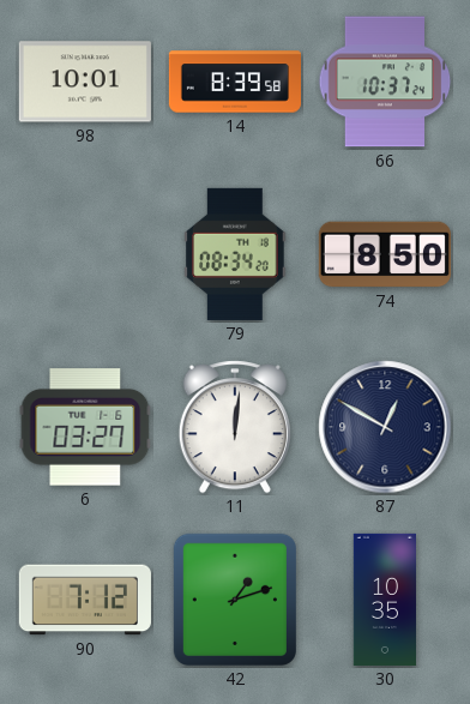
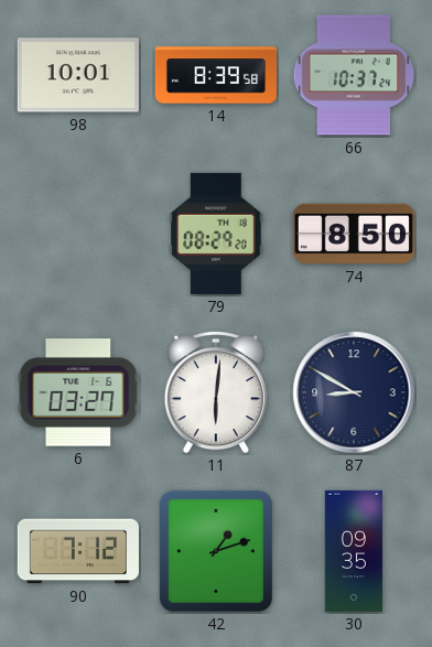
79: 08:34 -> 08:29 (216, 234)
11: 12:01 -> 6:01 (216, 392)
87: 12:50 -> 8:50 (354, 392)
30: 10:35 -> 09:35 (353, 551)
